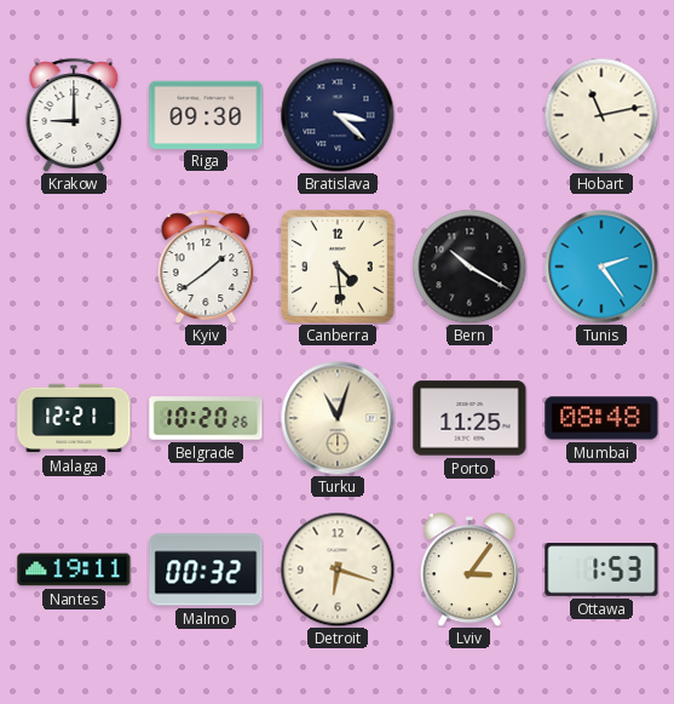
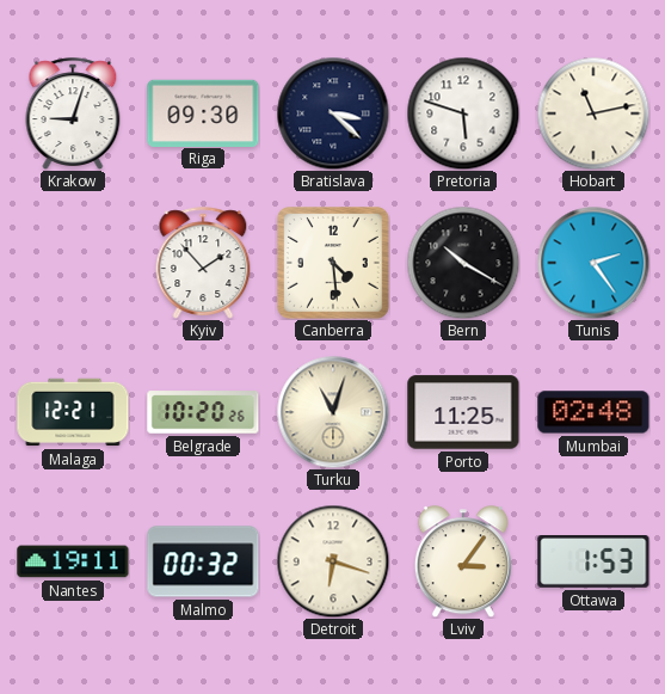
Krakow: 9:00 -> 9:03 (73, 113)
Pretoria: none -> 5:48 (463, 113)
Kyiv: 1:39 -> 1:53 (203, 263)
Mumbai: 08:48 -> 02:48 (593, 412)
